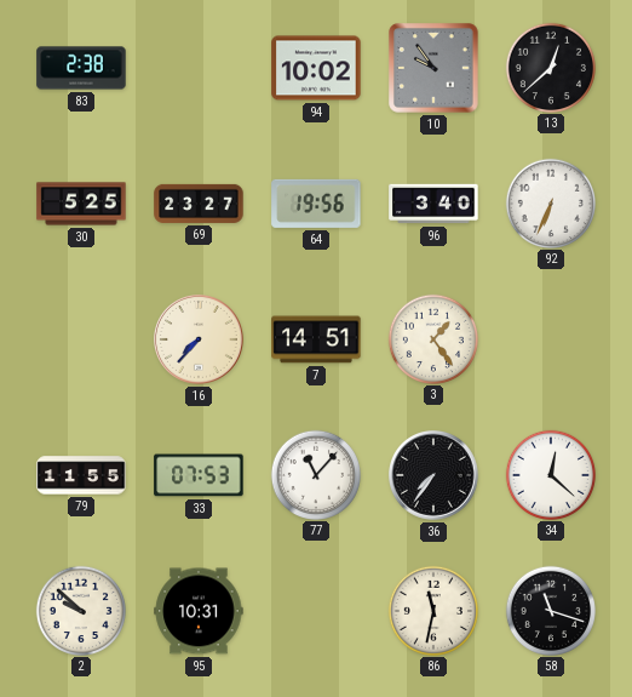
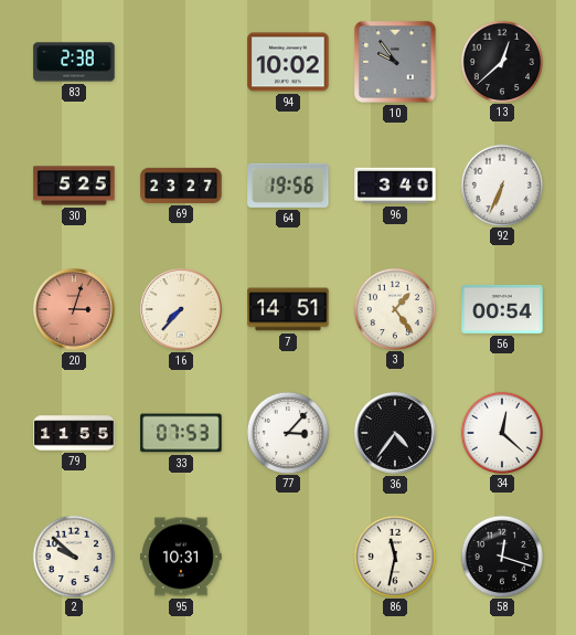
20: none -> 3:03 (75, 310)
56: none -> 00:54 (502, 309)
77: 11:07 -> 3:07 (287, 432)
36: 7:36 -> 4:36 (396, 434)
58: 11:18 -> 12:18 (501, 555)
